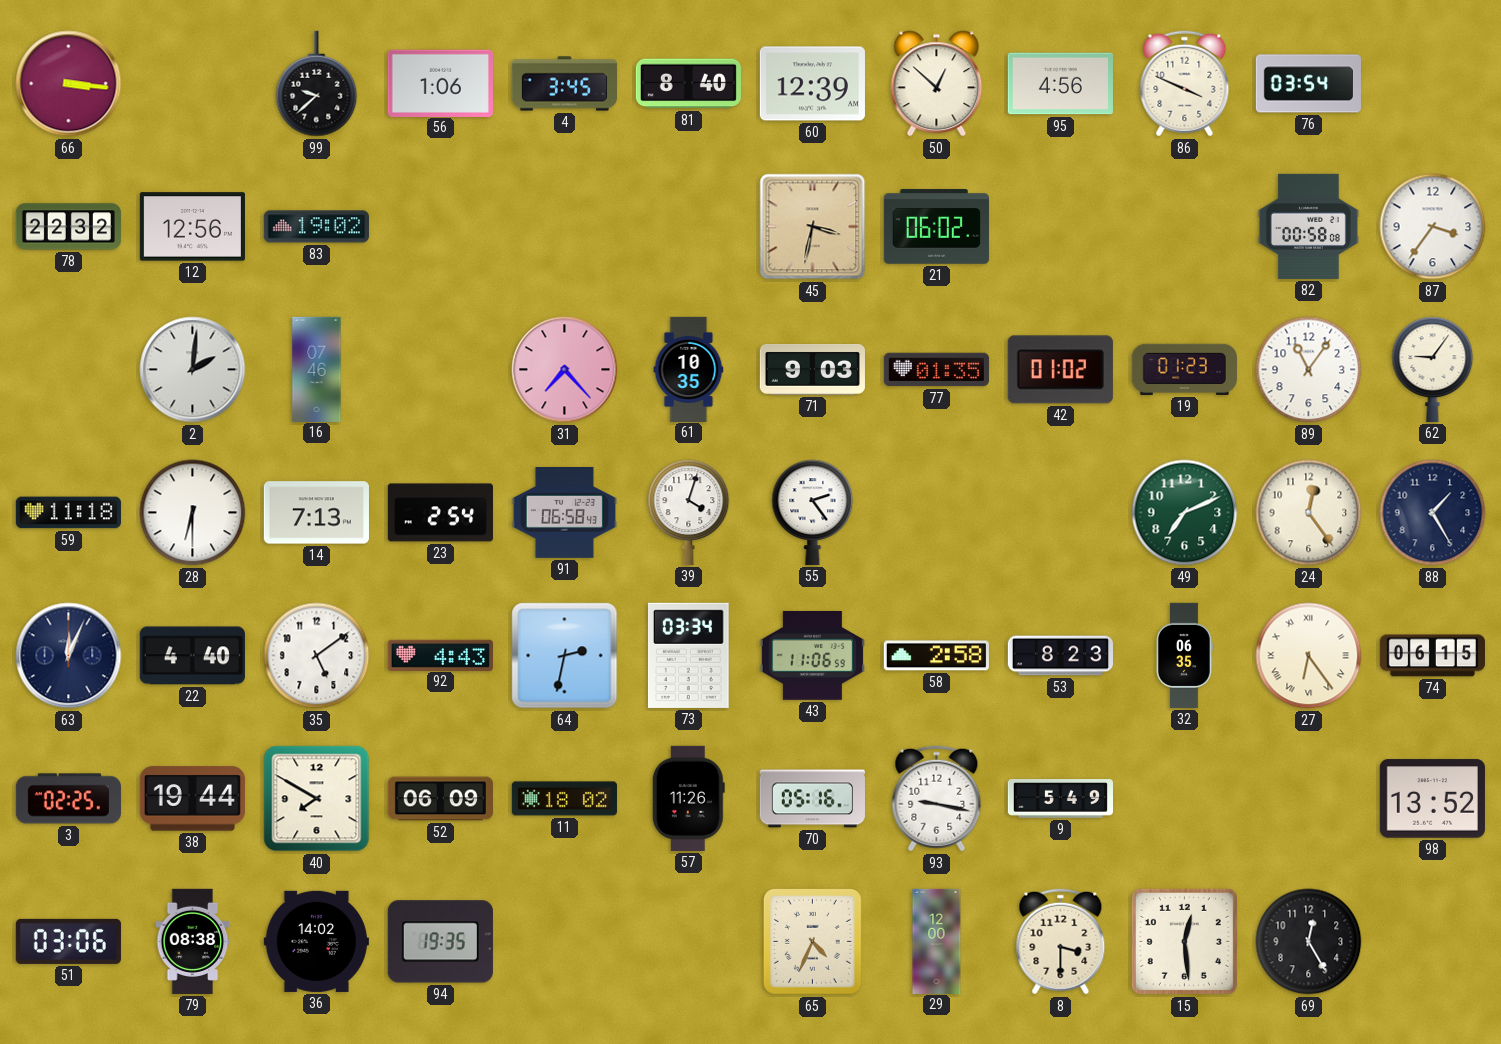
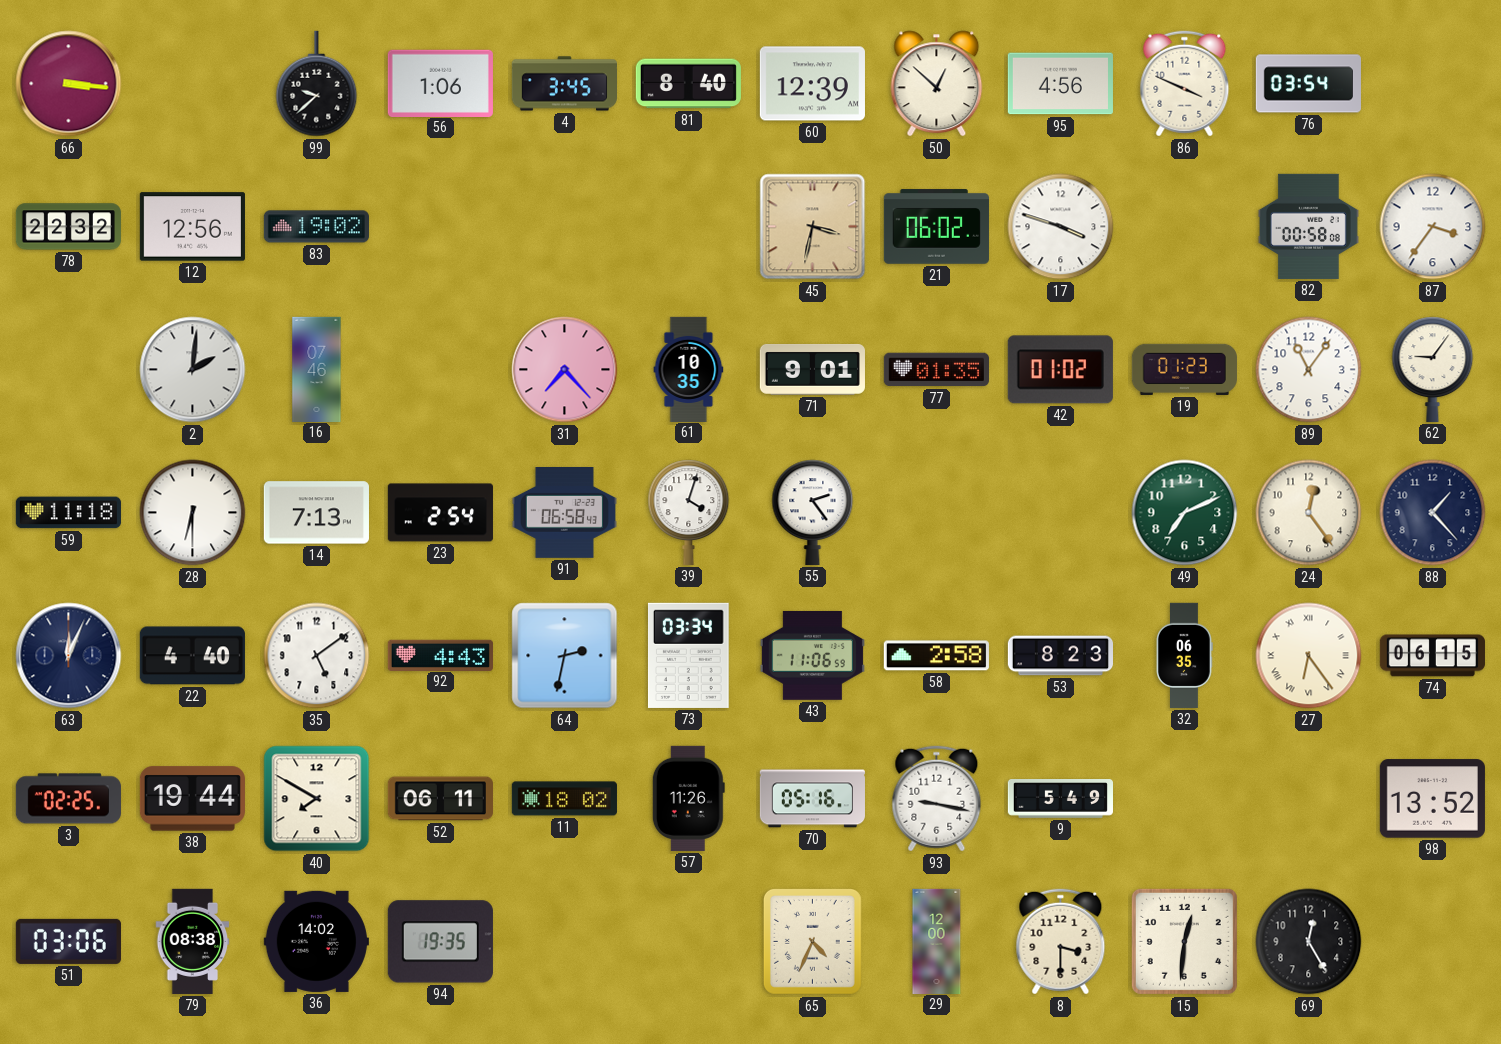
17: none -> 3:48 (1061, 227)
71: 9:03 -> 9:01 (812, 369)
88: 1:25 -> 1:23 (1433, 513)
52: 06:09 -> 06:11 (440, 799)
15: 12:29 -> 12:31 (1184, 941)
